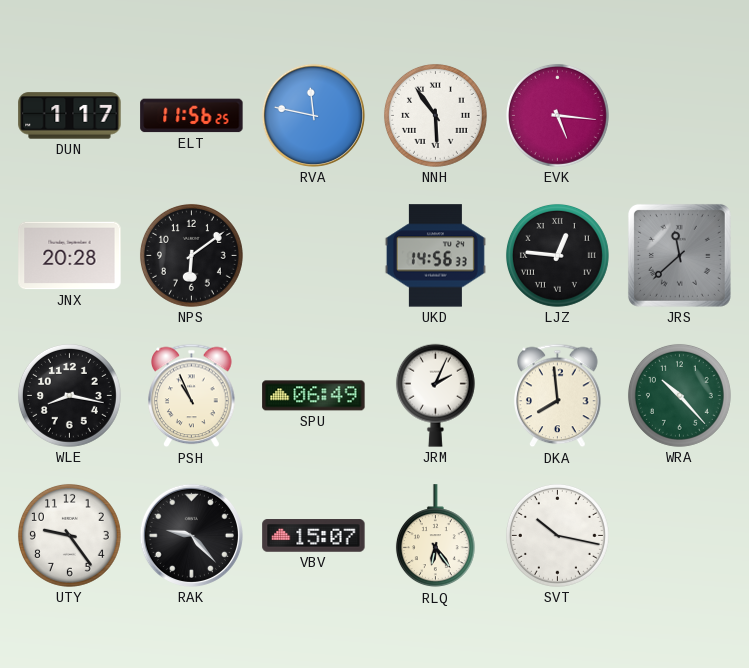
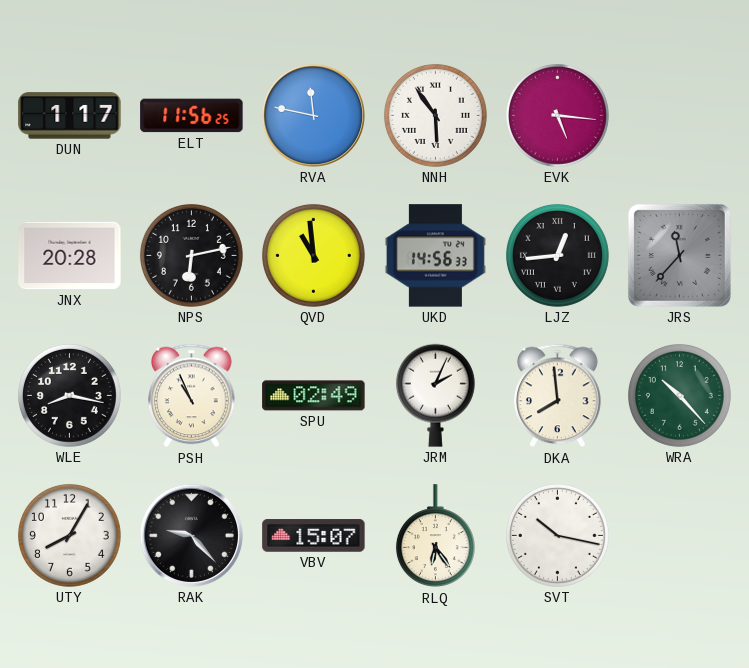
NPS: 6:09 -> 6:13 (191, 255)
QVD: none -> 10:59 (313, 255)
LJZ: 12:46 -> 12:44 (557, 255)
JRS: 11:38 -> 11:37 (679, 255)
SPU: 06:49 -> 02:49 (314, 396)
UTY: 9:24 -> 8:05 (69, 535)
